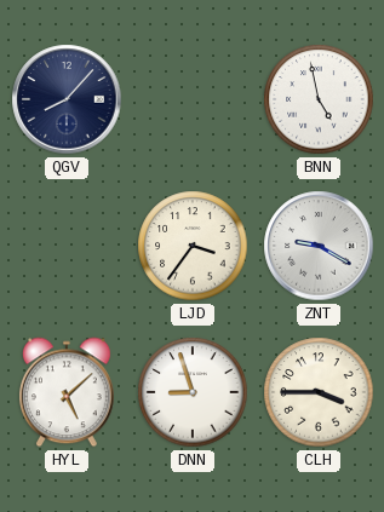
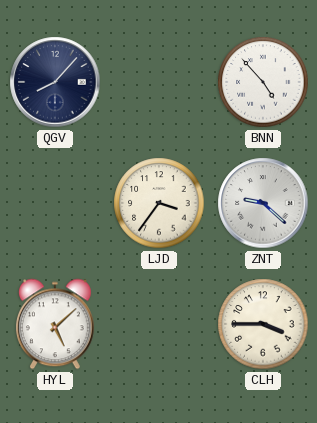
BNN: 4:58 -> 4:53 (263, 82)
ZNT: 9:20 -> 9:22 (263, 203)
DNN: 8:57 -> none (193, 392)
